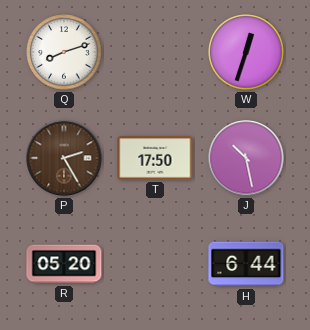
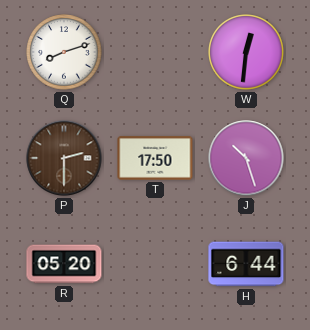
W: 12:33 -> 12:31 (246, 52)
P: 2:25 -> 2:30 (64, 158)
J: 10:28 -> 10:27 (246, 158)
